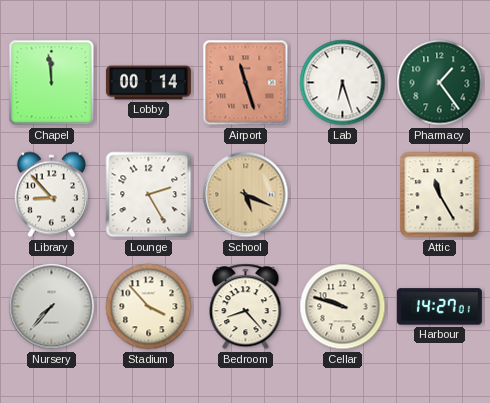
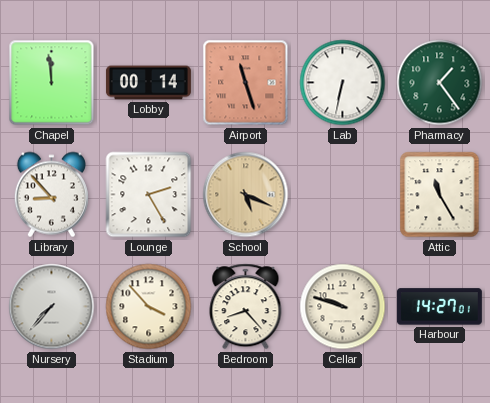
Lab: 6:27 -> 6:32 (343, 83)
